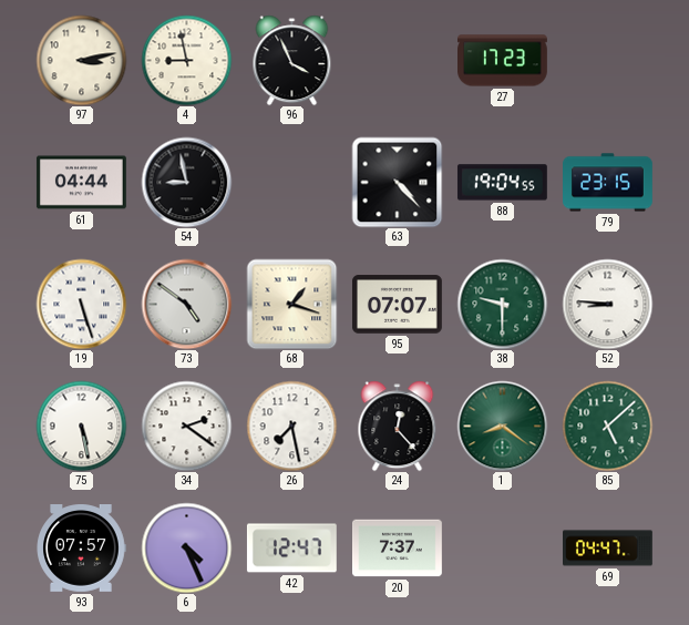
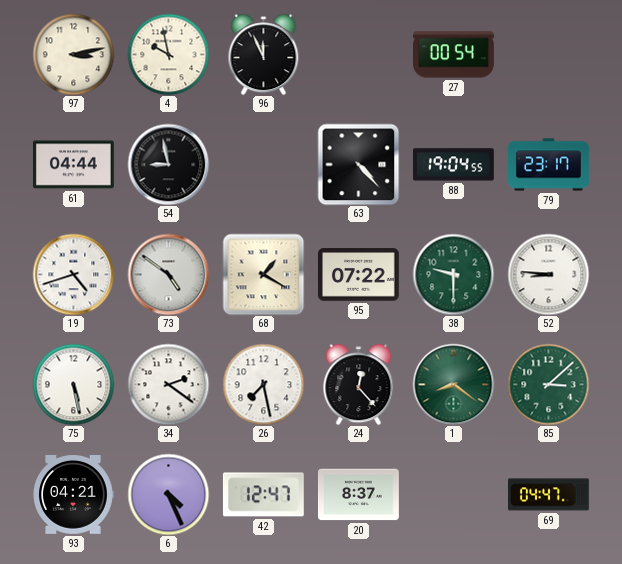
4: 8:58 -> 9:58 (168, 54)
96: 3:56 -> 11:56 (264, 54)
27: 17:23 -> 00:54 (454, 55)
79: 23:15 -> 23:17 (549, 165)
19: 5:27 -> 4:42 (73, 274)
68: 1:18 -> 1:20 (263, 274)
95: 07:07 -> 07:22 (358, 275)
85: 5:08 -> 3:08 (548, 384)
93: 07:57 -> 04:21 (73, 495)
20: 7:37 -> 8:37 (359, 495)
